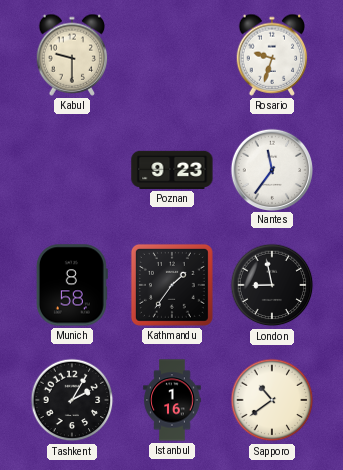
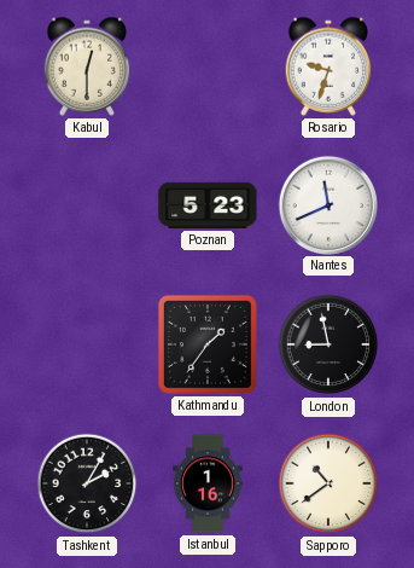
Kabul: 9:30 -> 12:30 (87, 66)
Poznan: 9:23 -> 5:23 (208, 205)
Nantes: 11:36 -> 11:41 (327, 204)
Munich: 8:58 -> none (72, 285)
